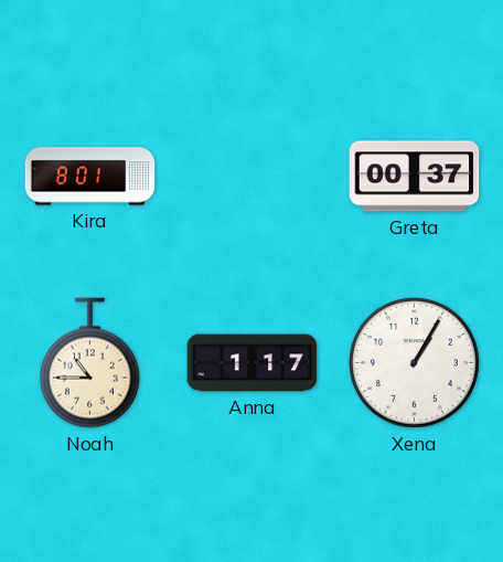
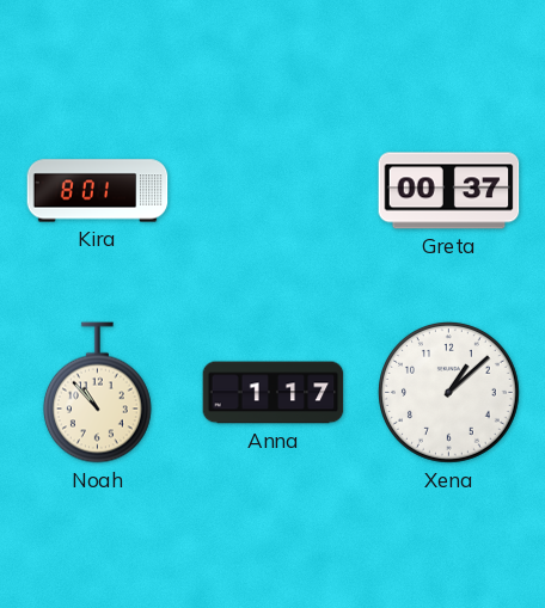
Noah: 10:45 -> 10:53 (97, 393)
Xena: 1:05 -> 1:08 (449, 393)
